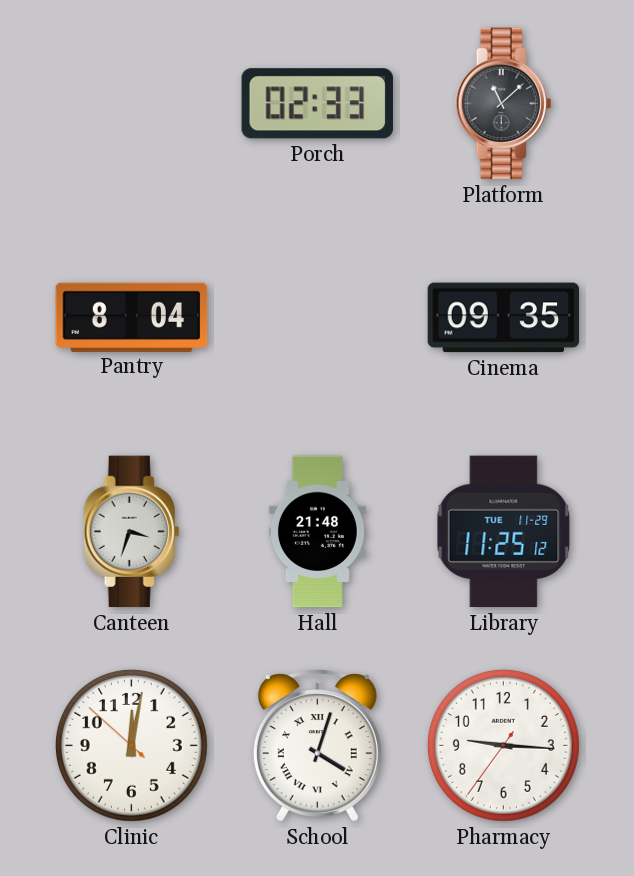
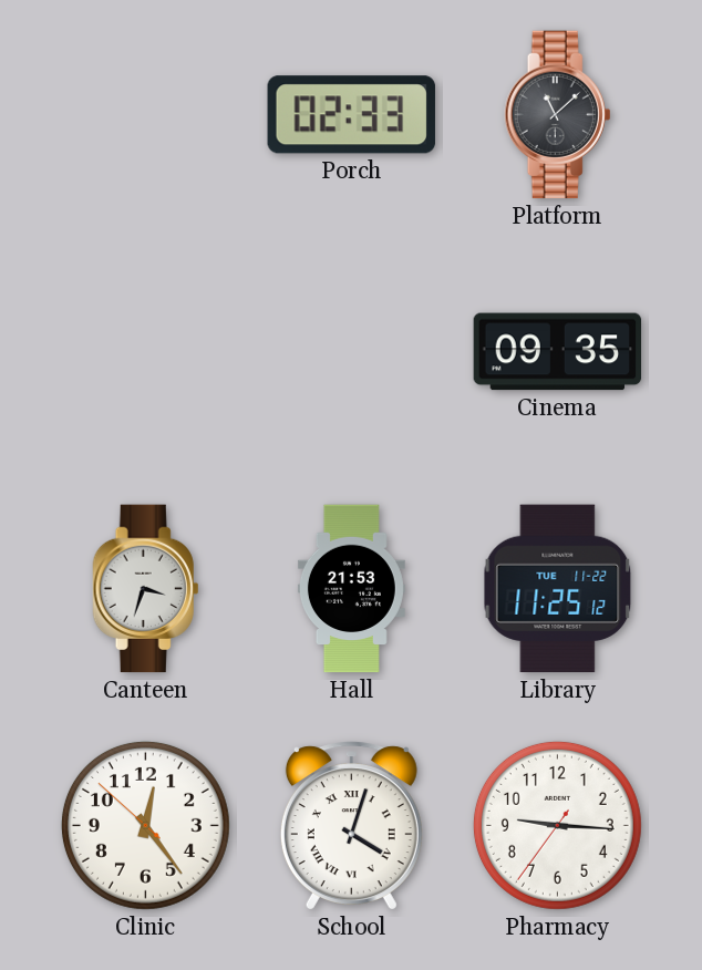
Pantry: 8:04 -> none (132, 317)
Hall: 21:48 -> 21:53 (351, 589)
Library date: TUE 11-29 -> TUE 11-22 (558, 589)
Clinic: 12:01 -> 12:23 (145, 825)
